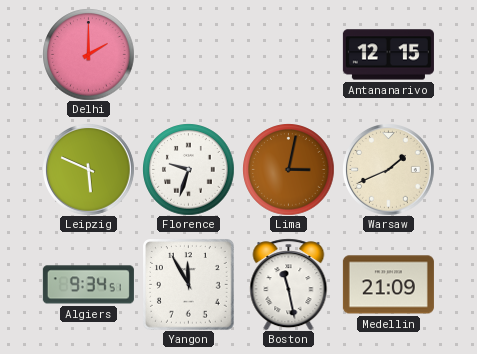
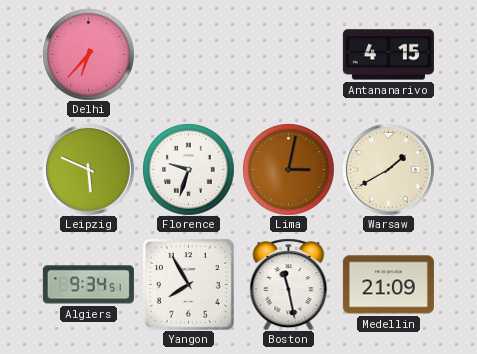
Delhi: 2:00 -> 6:37 (88, 54)
Antananarivo: 12:15 -> 4:15 (388, 55)
Warsaw: 1:41 -> 1:40 (389, 170)
Yangon: 11:55 -> 7:55 (189, 285)
